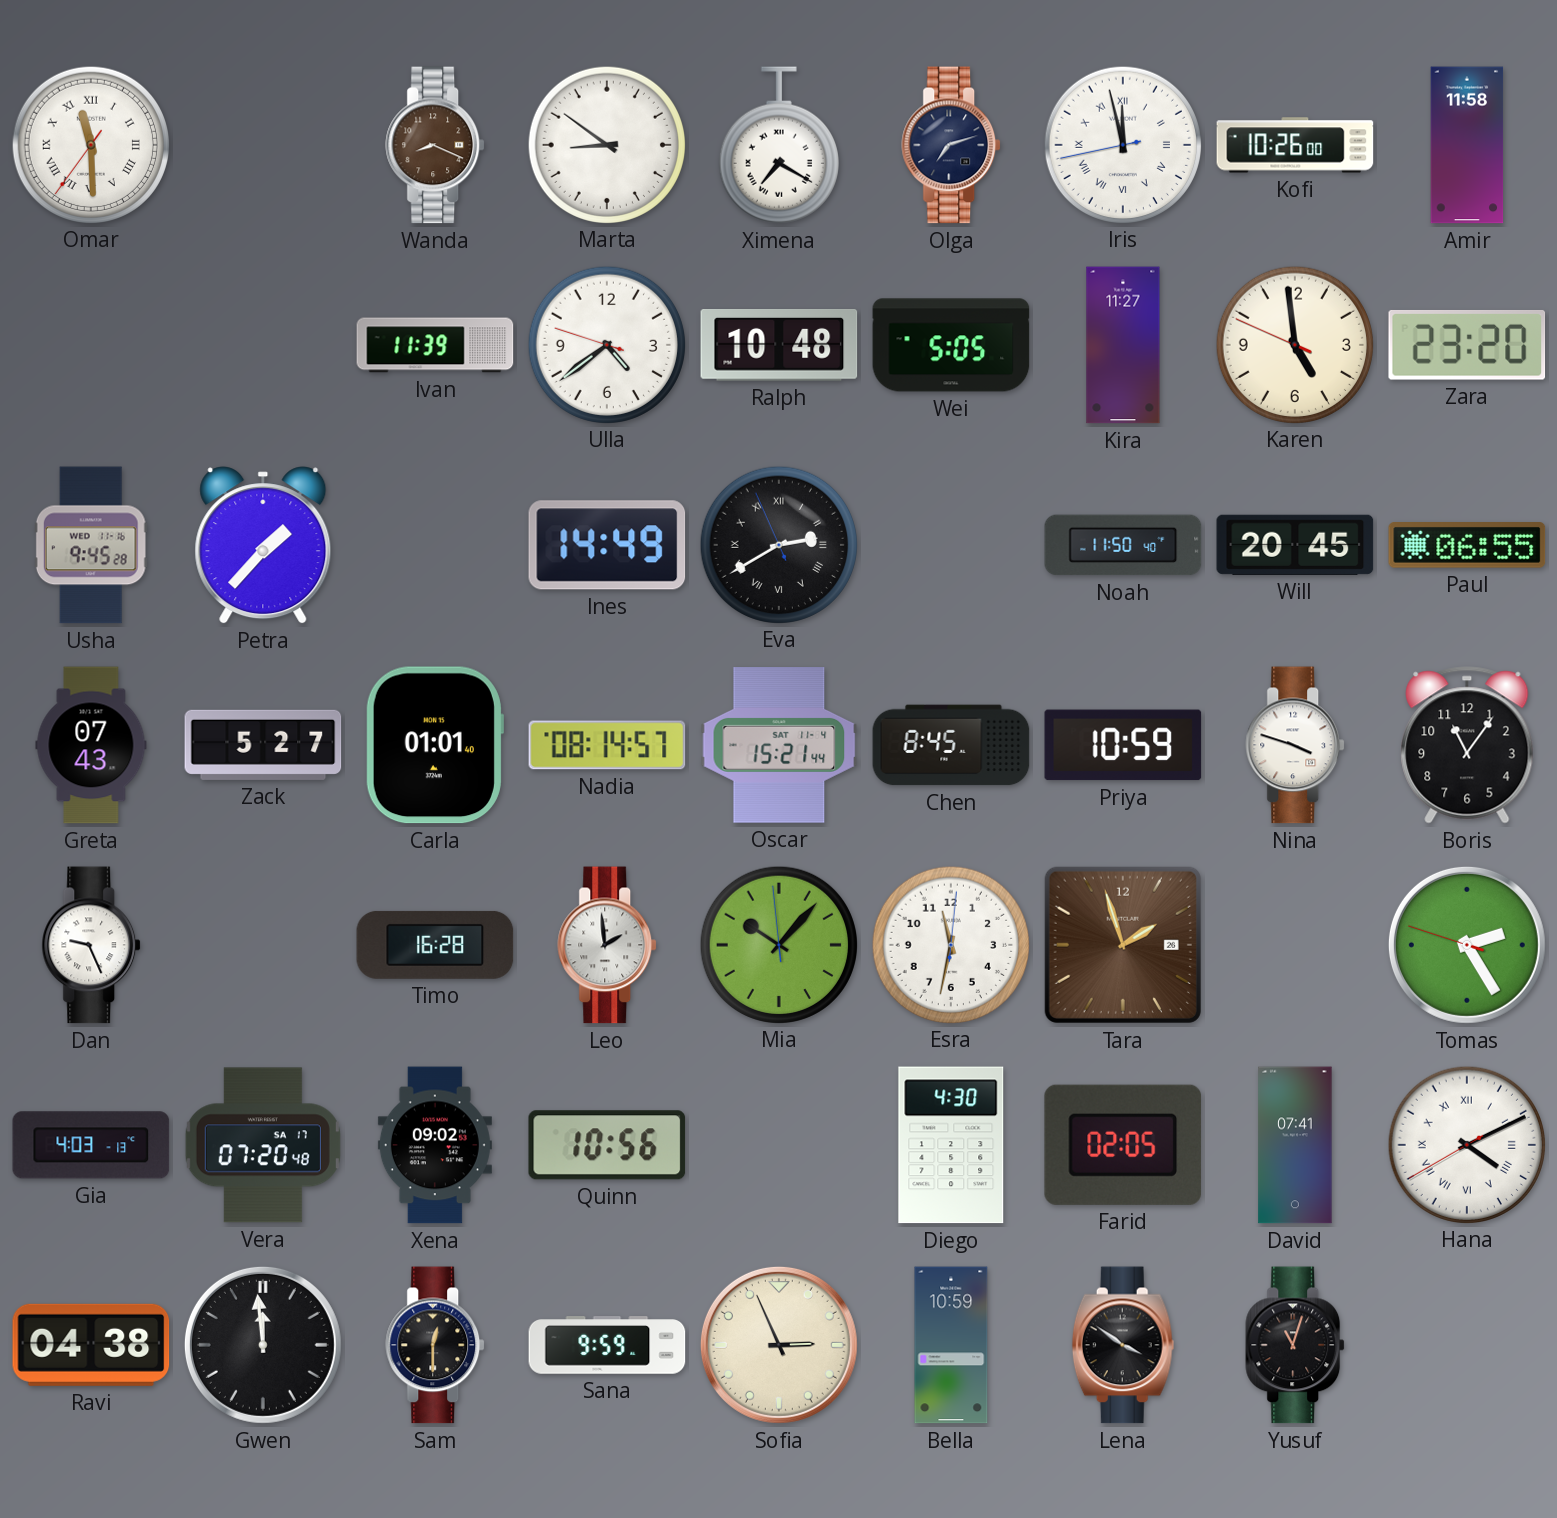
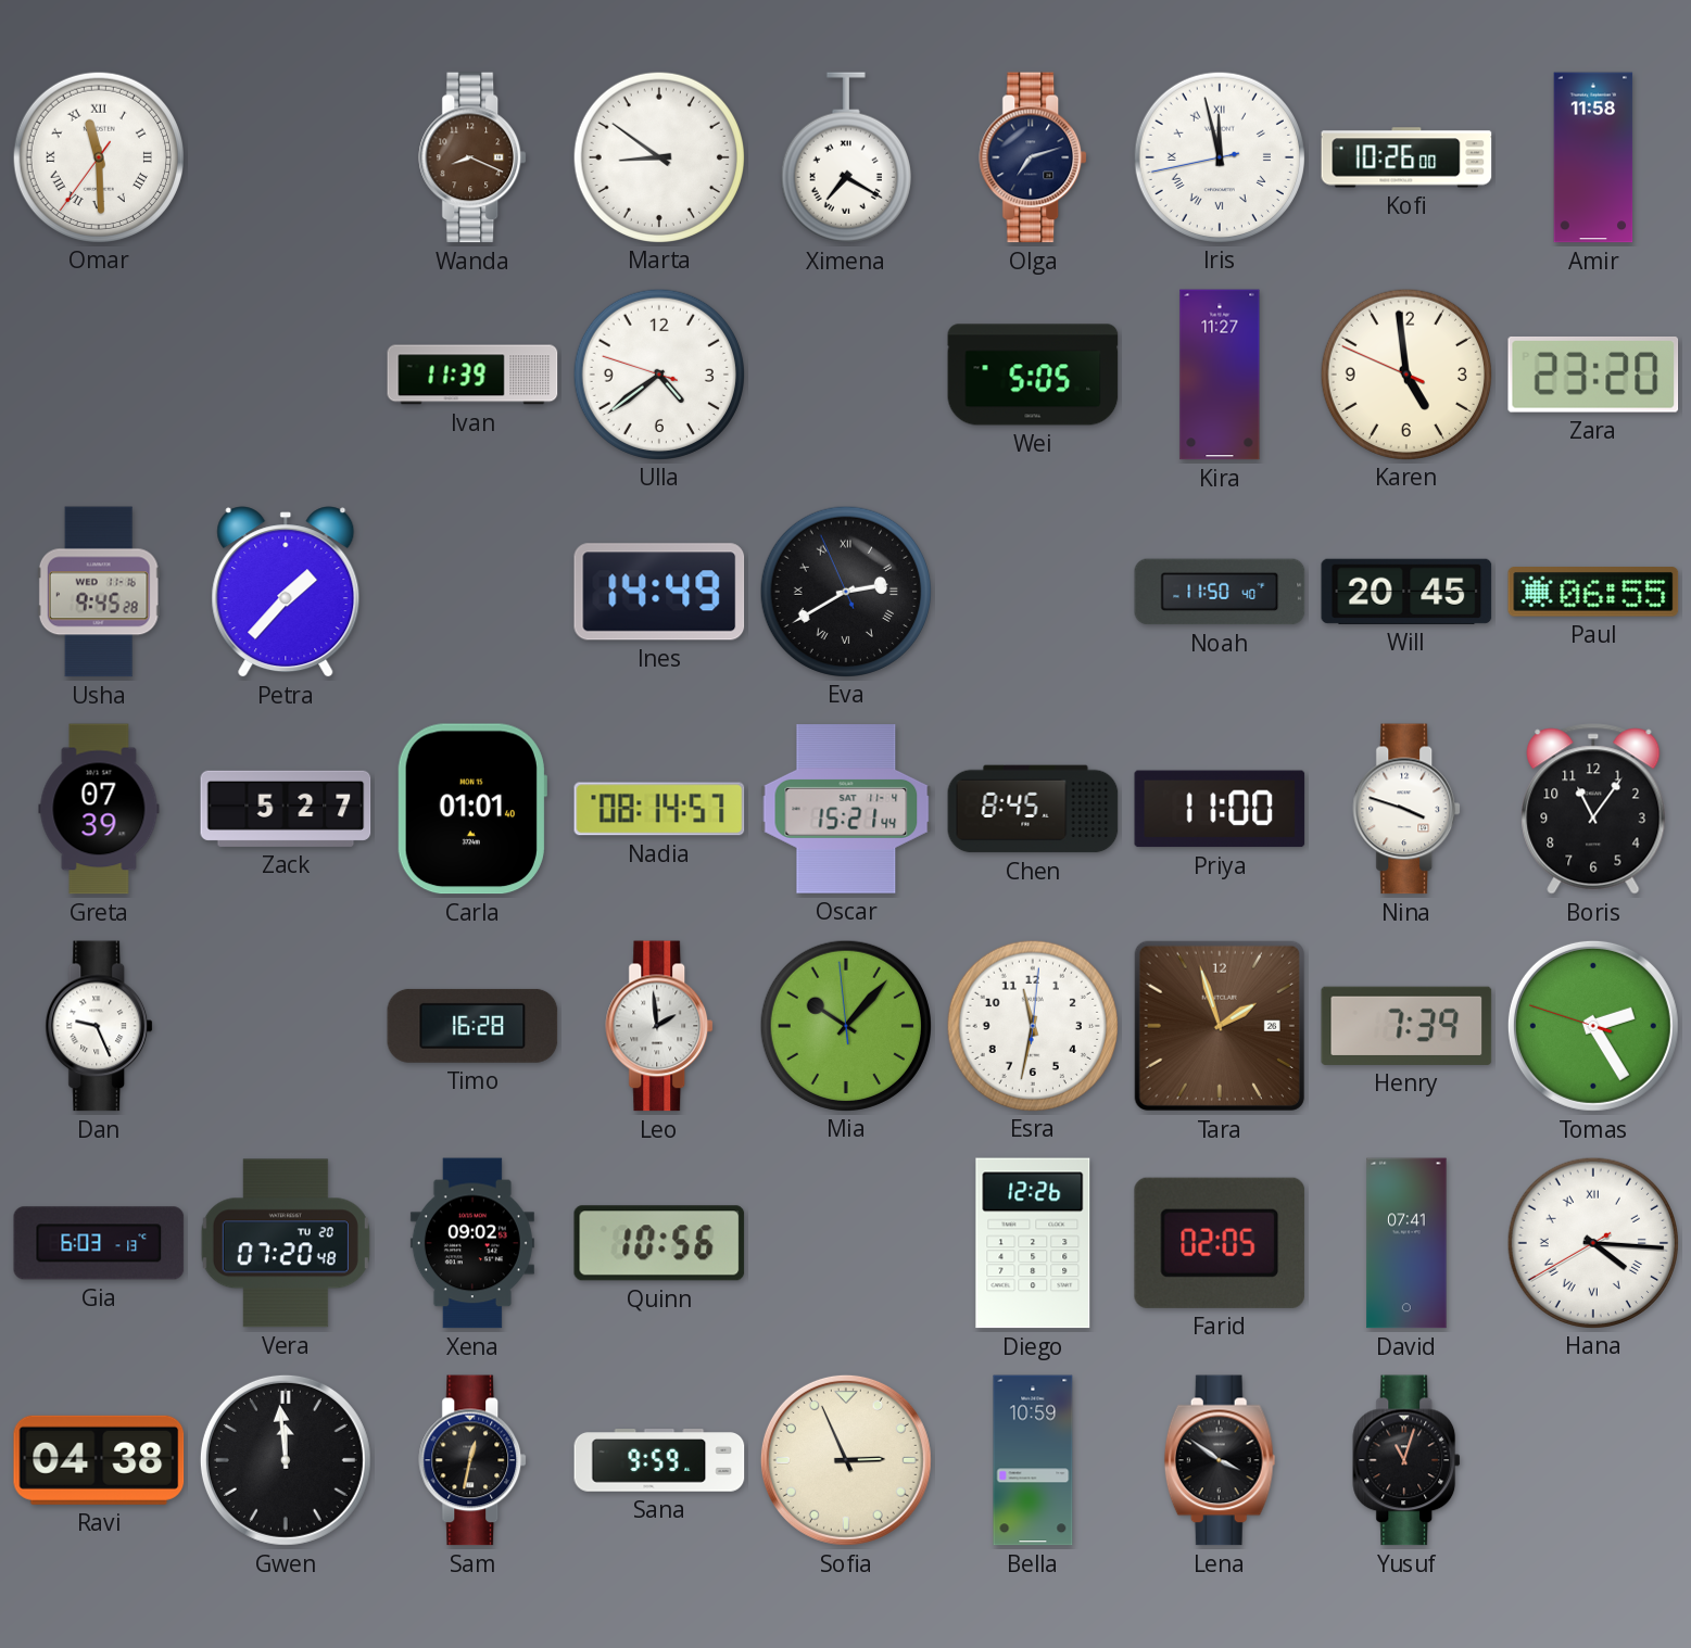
Ralph: 10:48 -> none (779, 346)
Greta: 07:43 -> 07:39 (99, 809)
Priya: 10:59 -> 11:00 (1220, 809)
Henry: none -> 7:39 (1406, 1026)
Gia: 4:03 -> 6:03 (99, 1243)
Vera date: SA 17 -> TU 20 (286, 1243)
Diego: 4:30 -> 12:26 (1033, 1243)
Hana: 4:10 -> 4:15 (1592, 1242)
Sam: 12:30 -> 12:32 (474, 1460)
